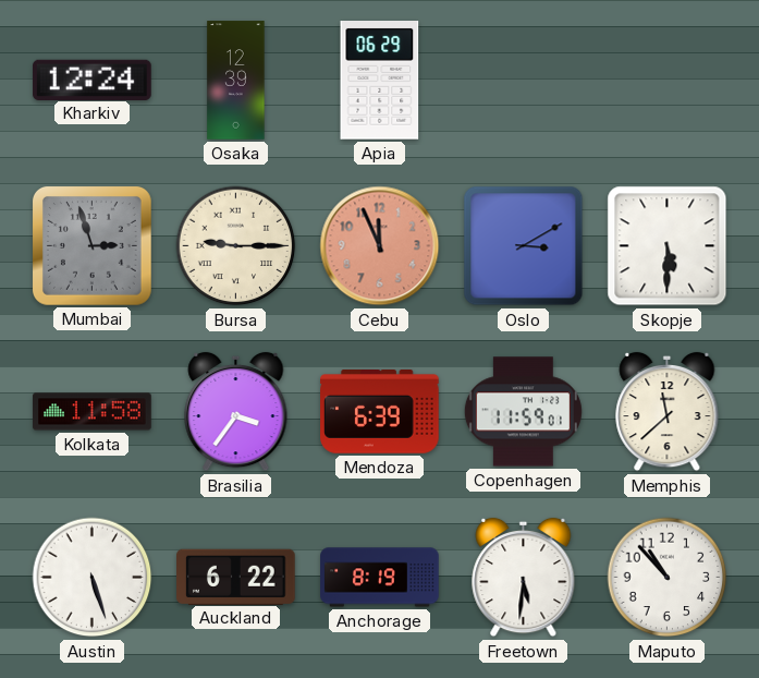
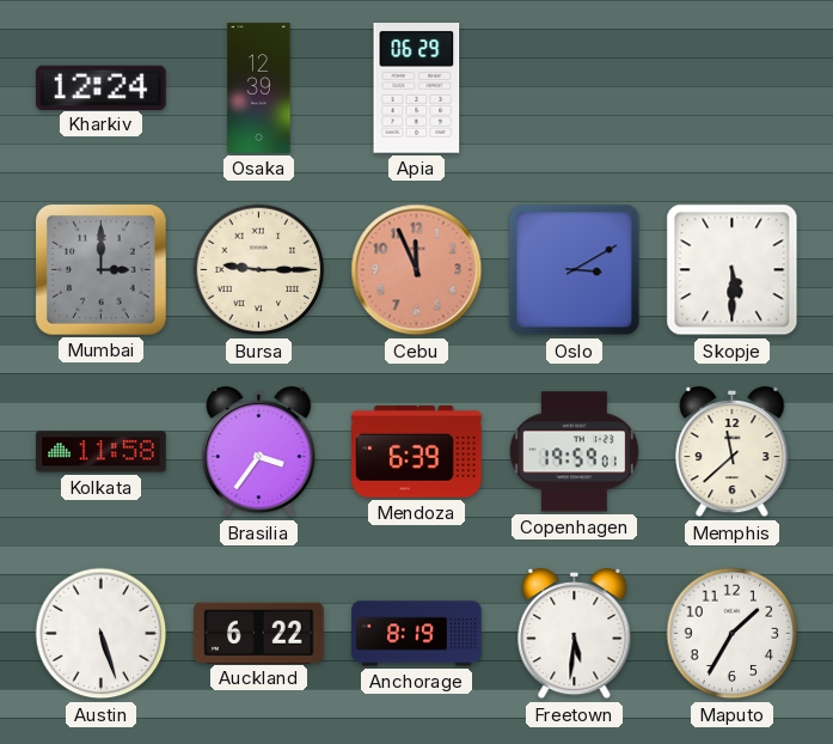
Mumbai: 2:57 -> 3:00 (100, 269)
Copenhagen: 11:59 -> 19:59 (574, 452)
Maputo: 10:53 -> 1:35 (733, 634)
